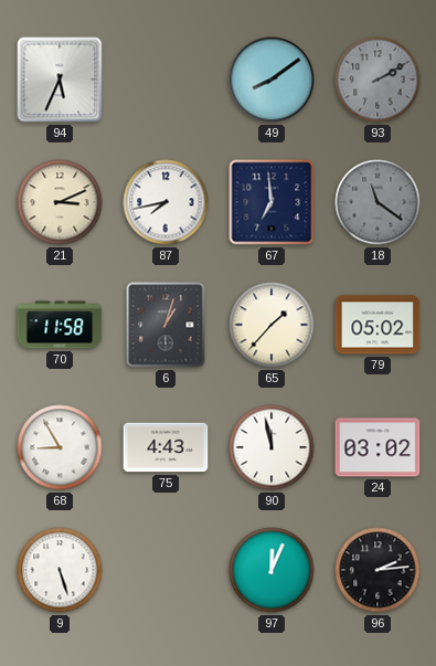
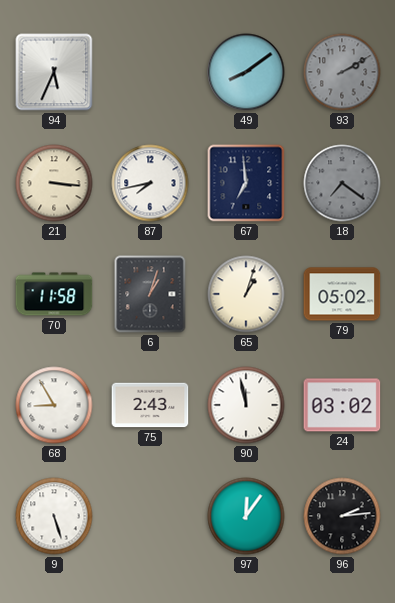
21: 3:11 -> 3:16 (54, 183)
18: 11:21 -> 7:21 (342, 183)
65: 1:37 -> 1:03 (246, 294)
75: 4:43 -> 2:43 (150, 405)
97: 12:04 -> 12:06 (246, 516)
